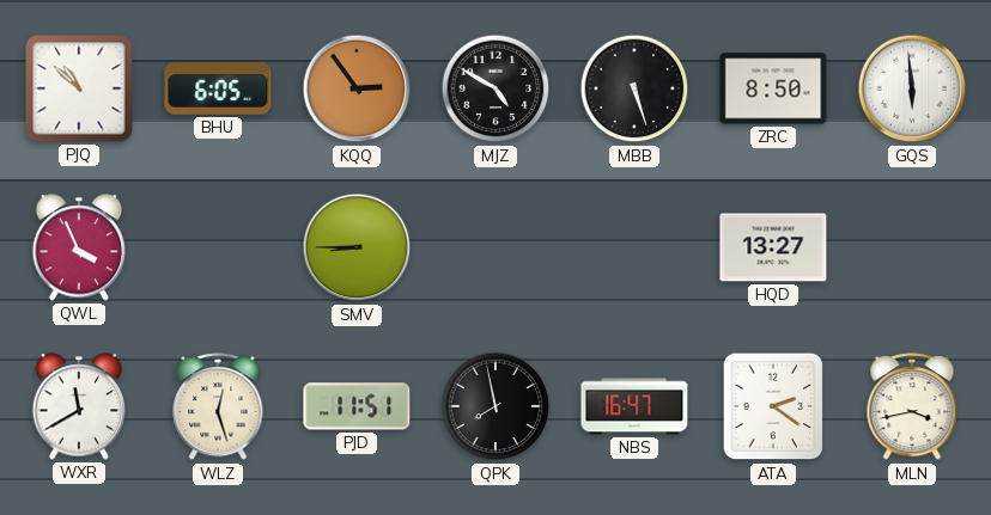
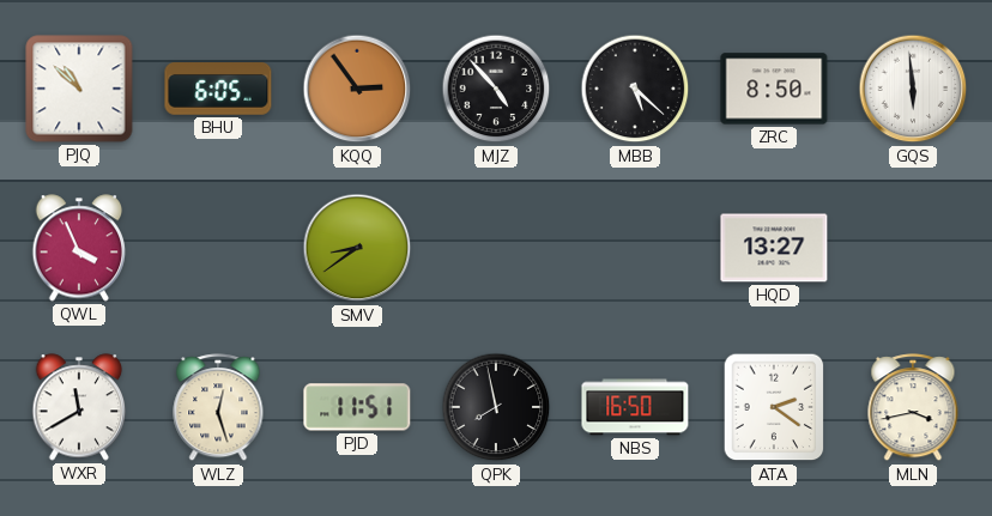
MJZ: 4:50 -> 4:53 (496, 89)
MBB: 5:27 -> 5:22 (635, 89)
SMV: 8:45 -> 8:39 (357, 248)
NBS: 16:47 -> 16:50 (635, 407)
